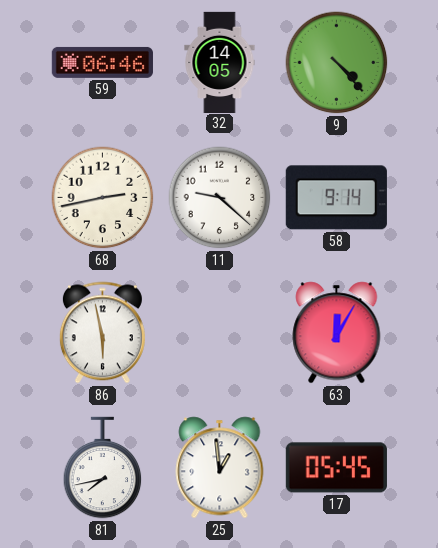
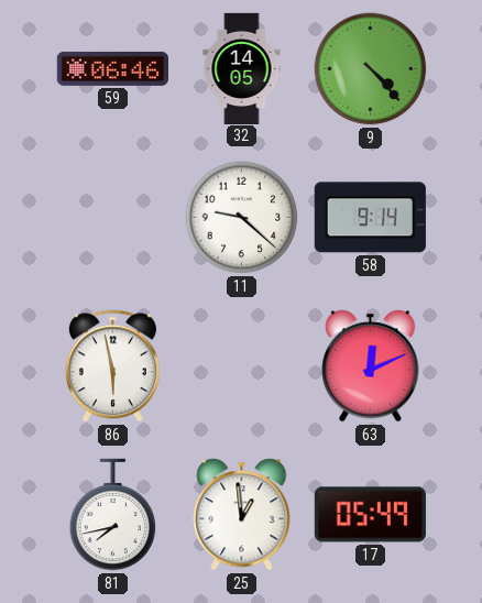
68: 2:43 -> none (103, 198)
63: 12:05 -> 12:11 (371, 366)
17: 05:45 -> 05:49 (370, 515)
